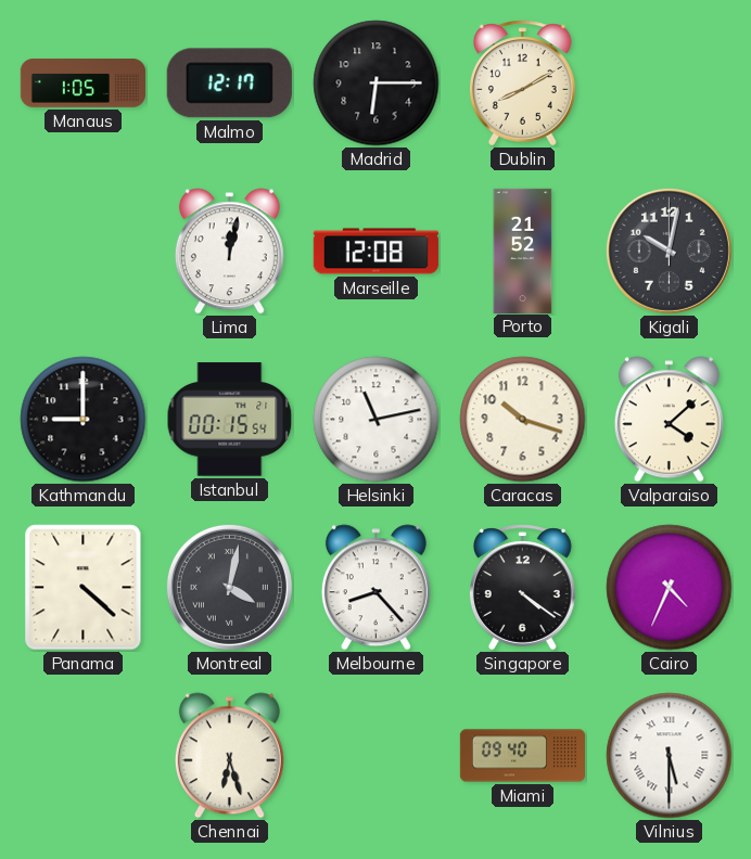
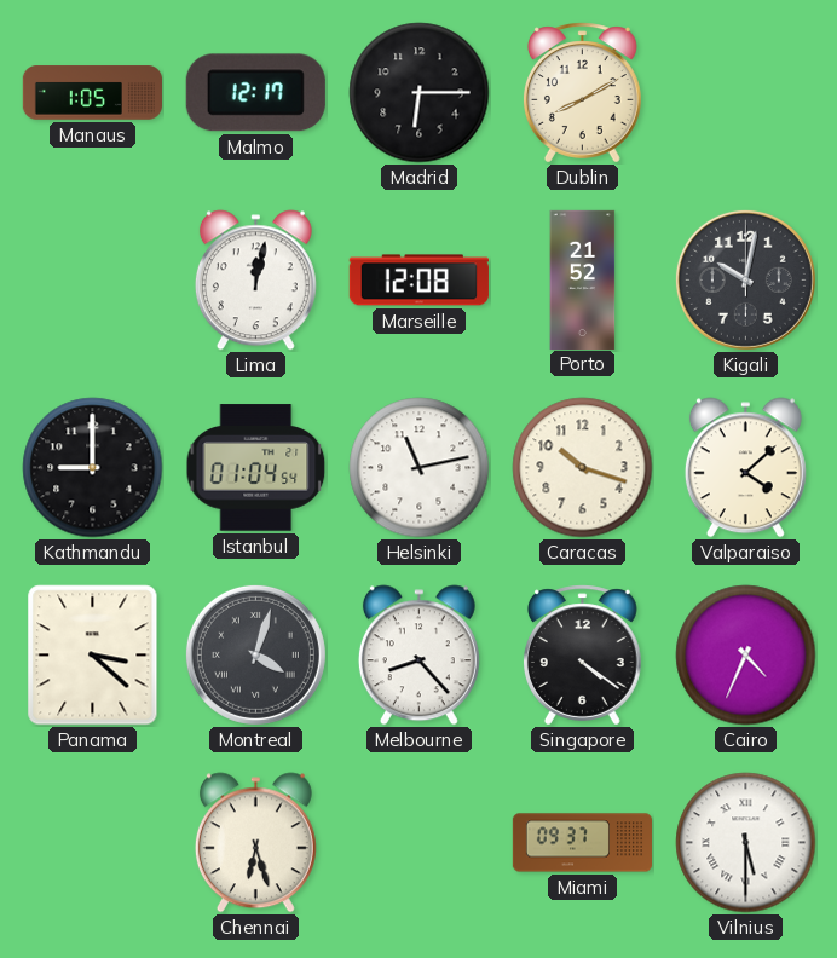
Istanbul: 00:15 -> 01:04 (256, 468)
Panama: 4:22 -> 3:22 (93, 656)
Montreal: 4:02 -> 4:03 (255, 654)
Miami: 09:40 -> 09:37 (582, 843)
